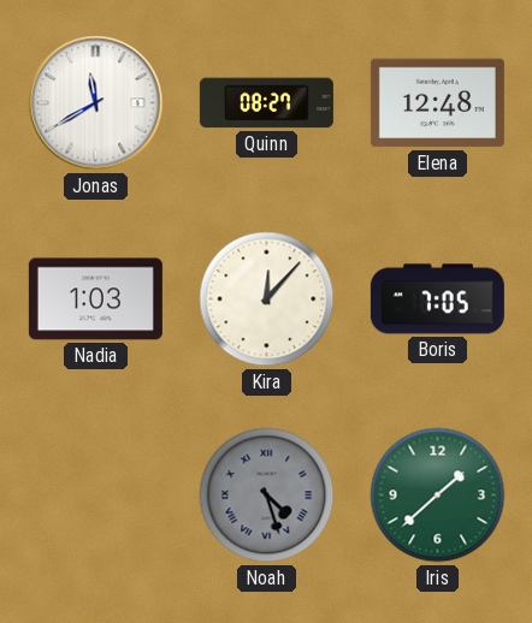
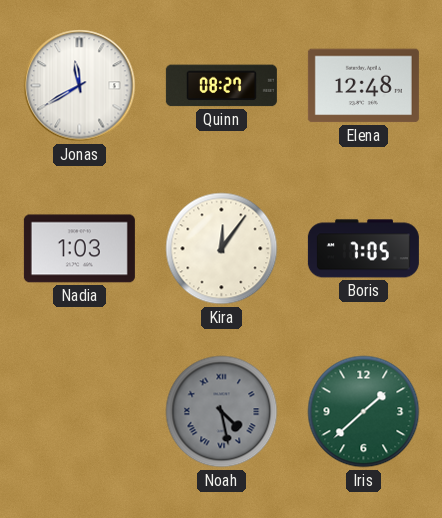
Kira: 12:07 -> 12:06 (222, 249)
Noah: 4:27 -> 4:28 (222, 412)
